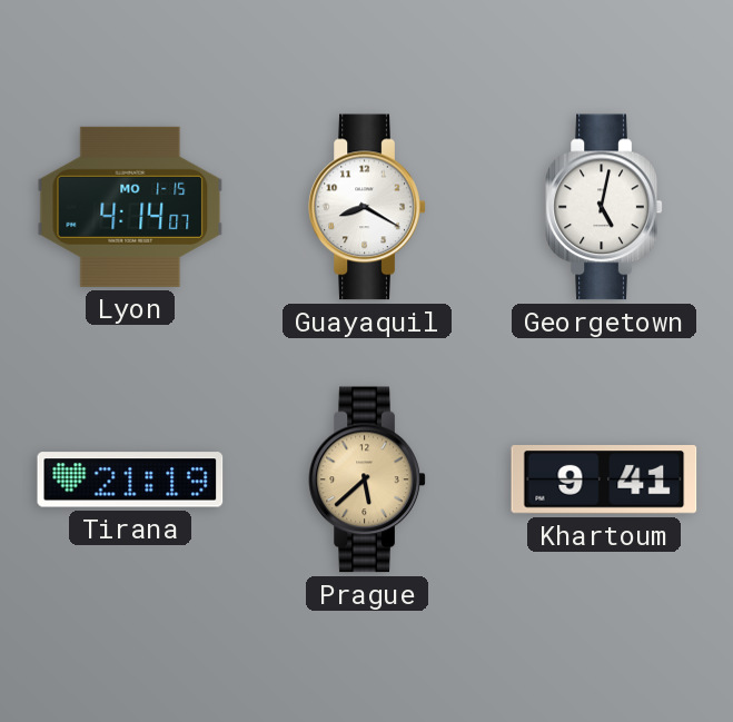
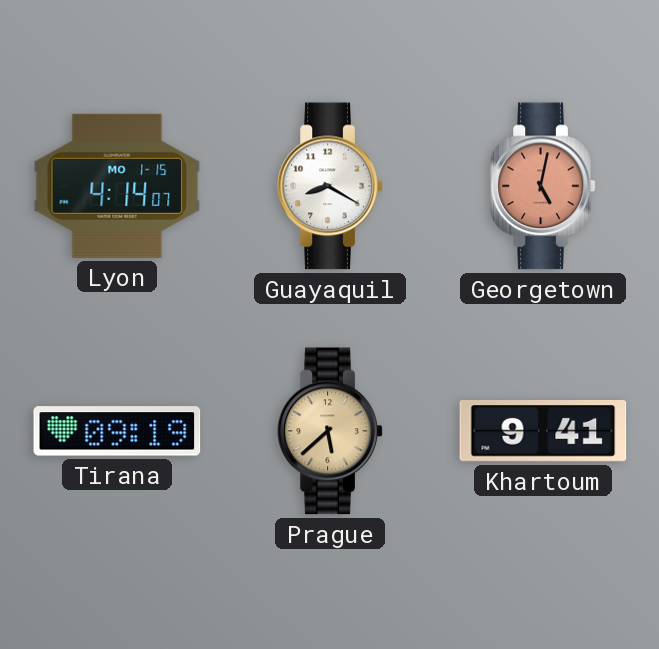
Georgetown dial: white -> salmon (543, 186)
Tirana: 21:19 -> 09:19 (117, 431)
